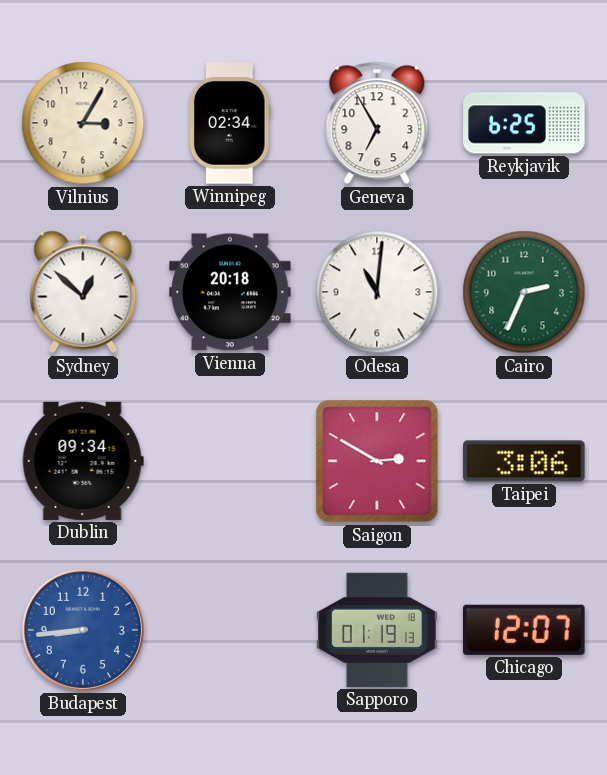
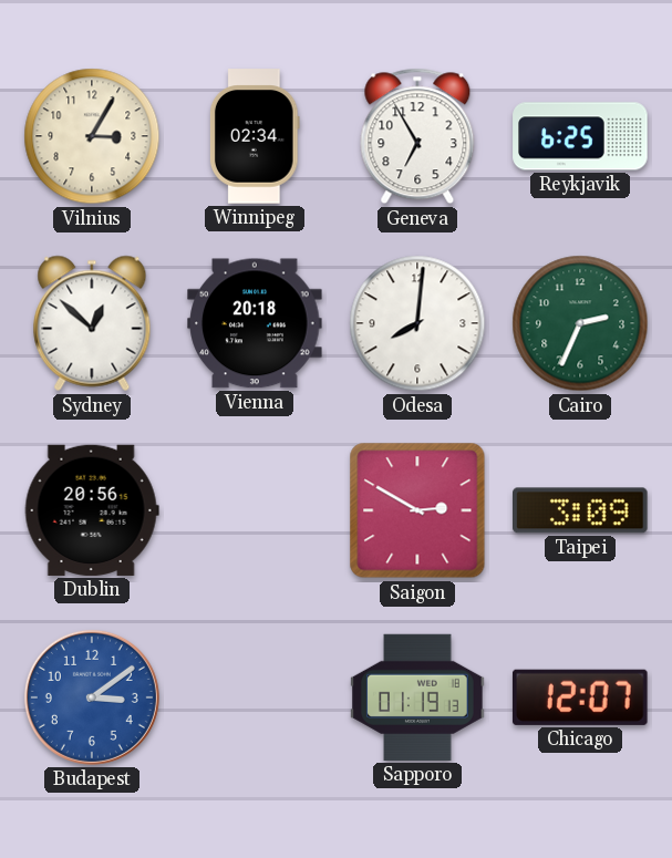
Odesa: 11:01 -> 8:01 (417, 323)
Dublin: 09:34 -> 20:56 (92, 510)
Taipei: 3:06 -> 3:09 (580, 510)
Budapest: 8:44 -> 3:09 (92, 697)
